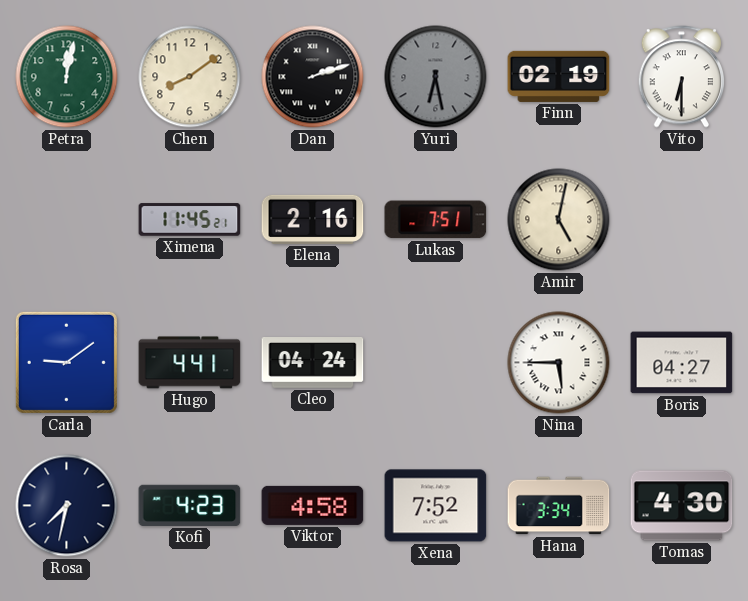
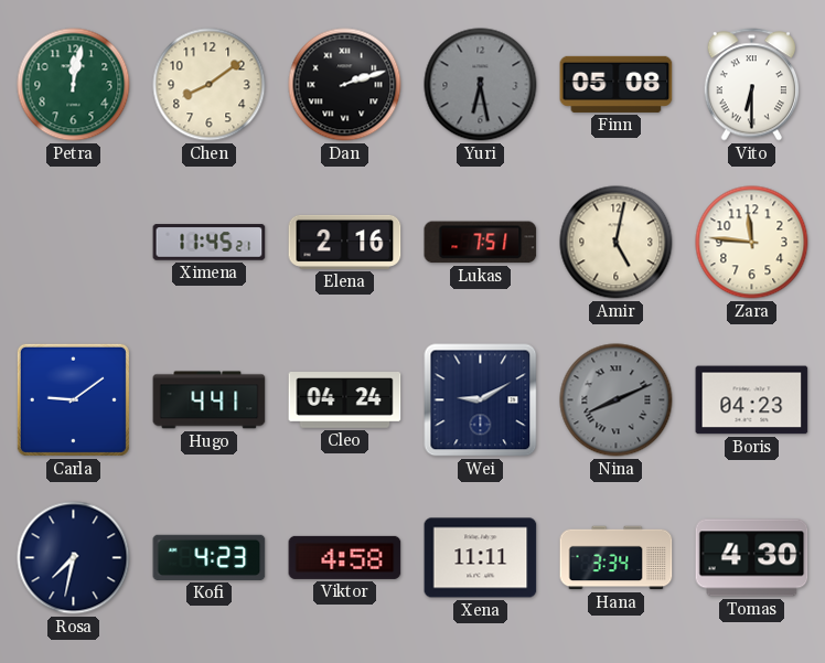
Finn: 02:19 -> 05:08 (617, 84)
Zara: none -> 11:46 (752, 243)
Wei: none -> 9:10 (481, 400)
Nina: 5:45 -> 8:11 (617, 400)
Nina dial: white -> grey (617, 400)
Boris: 04:27 -> 04:23 (752, 400)
Xena: 7:52 -> 11:11 (481, 558)
